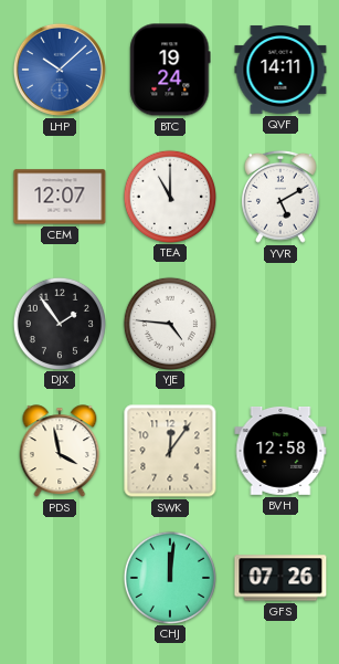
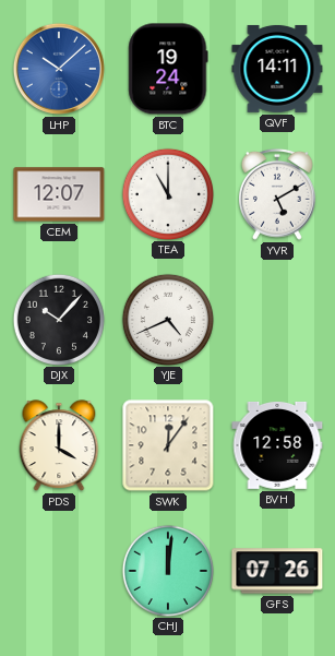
DJX: 1:54 -> 10:07 (58, 319)
YJE: 4:46 -> 4:41 (167, 319)
PDS: 3:58 -> 4:00 (59, 445)
